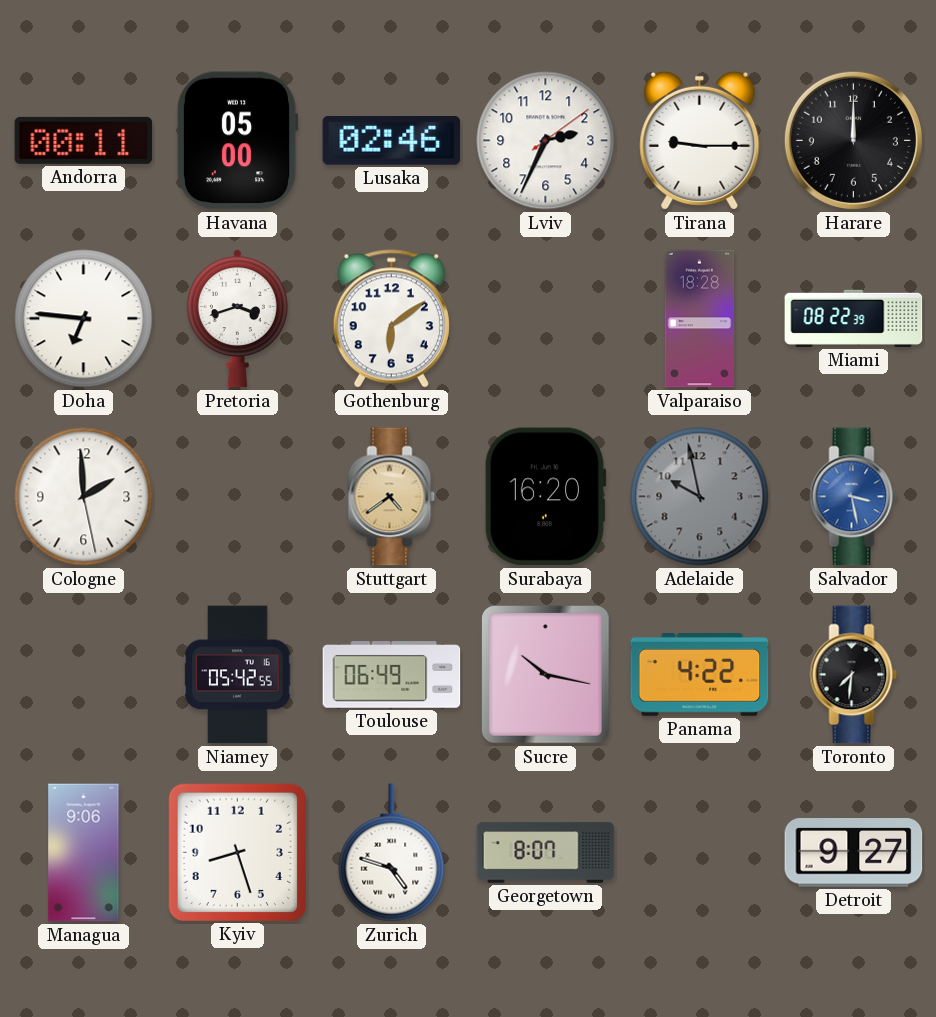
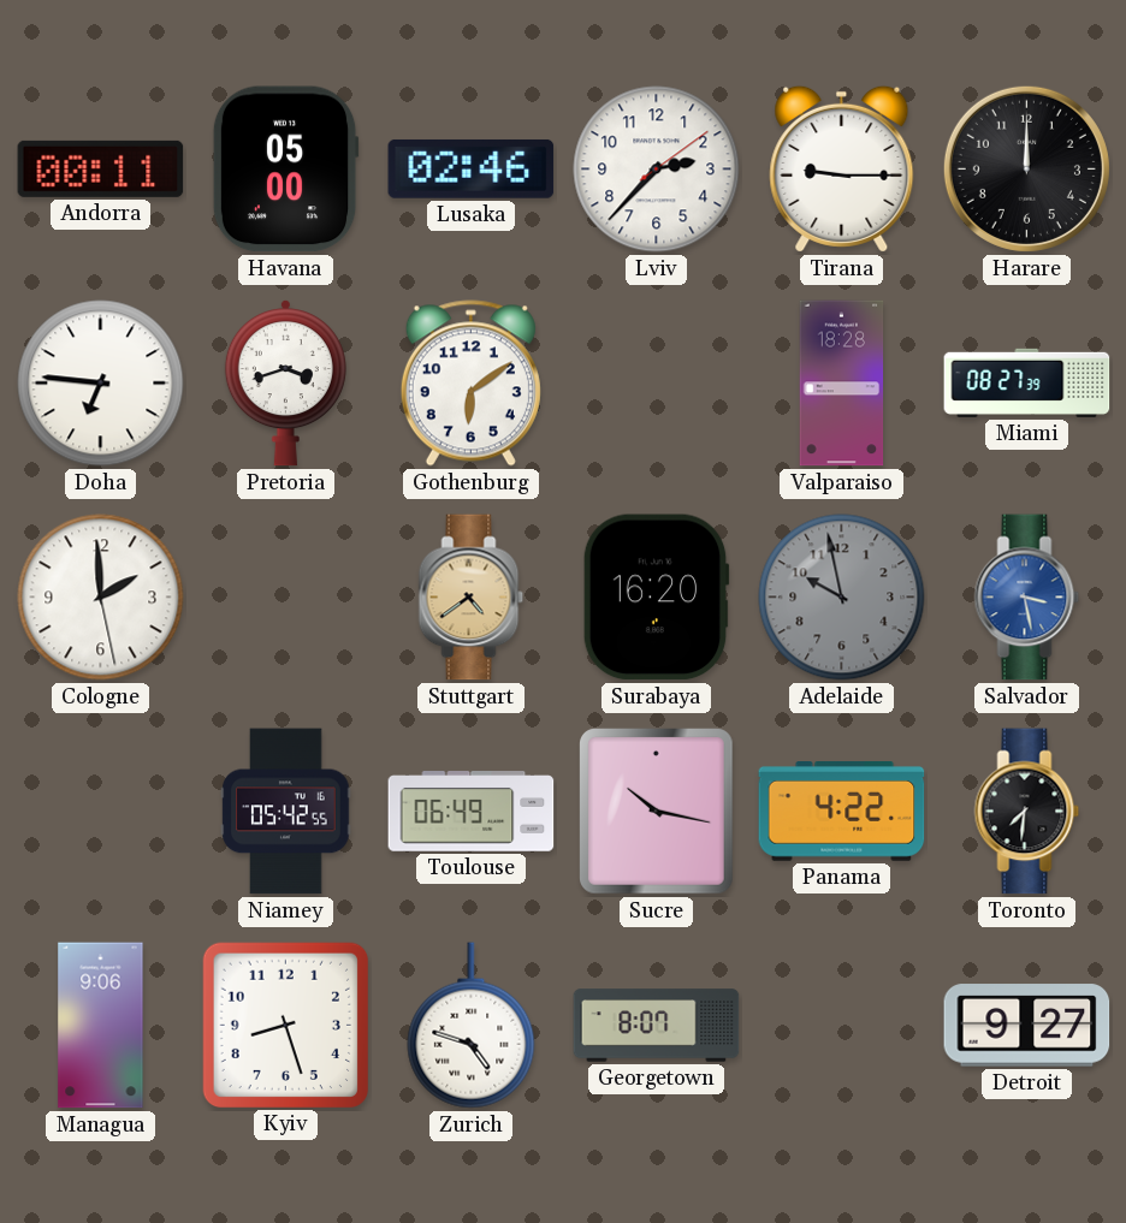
Lviv: 2:34 -> 2:37 (657, 170)
Miami: 08:22 -> 08:27 (1027, 382)
